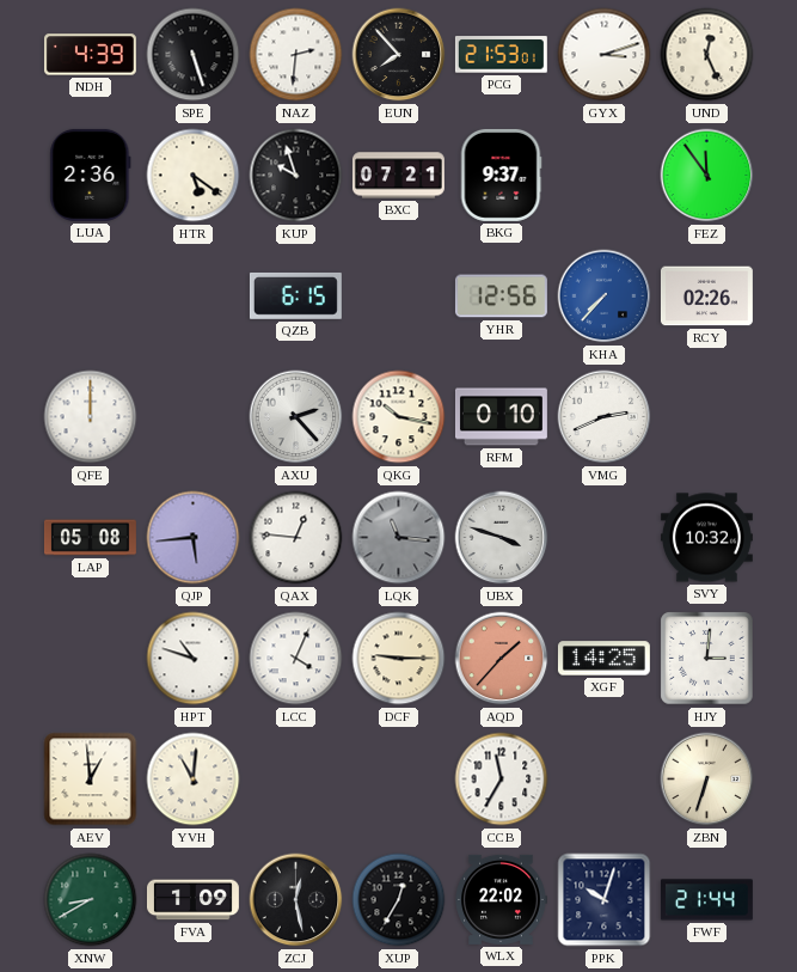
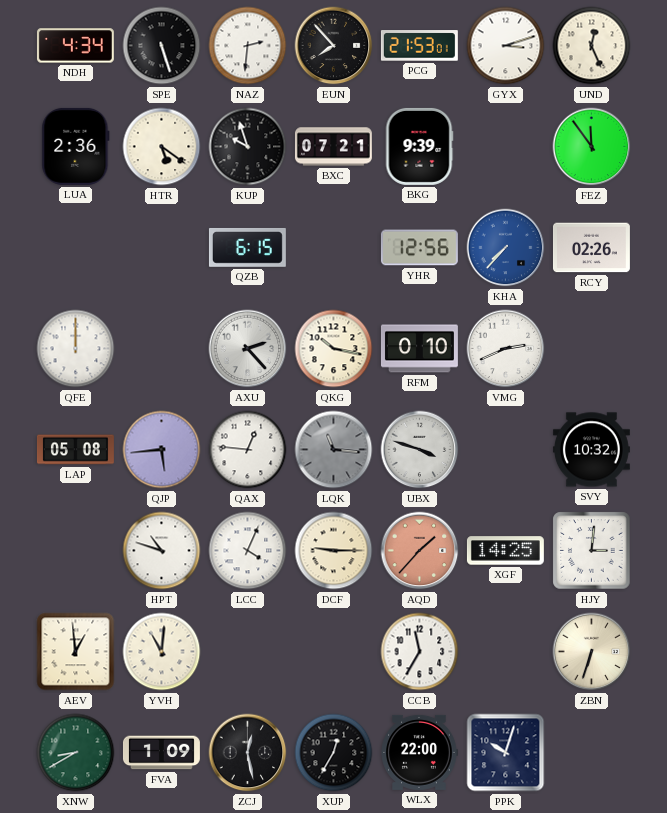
NDH: 4:39 -> 4:34 (75, 46)
BKG: 9:37 -> 9:39 (419, 146)
WLX: 22:02 -> 22:00 (419, 752)
FWF: 21:44 -> none (706, 900)
